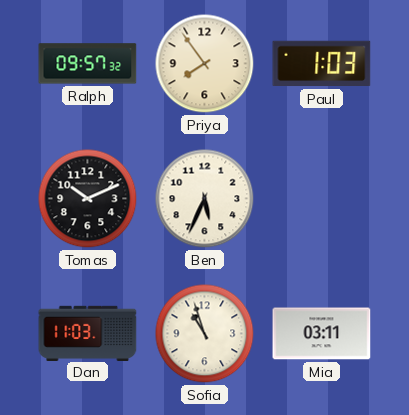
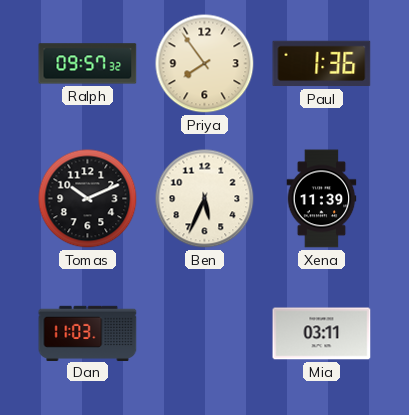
Paul: 1:03 -> 1:36 (322, 64)
Xena: none -> 11:39 (322, 199)
Sofia: 10:57 -> none (205, 334)
